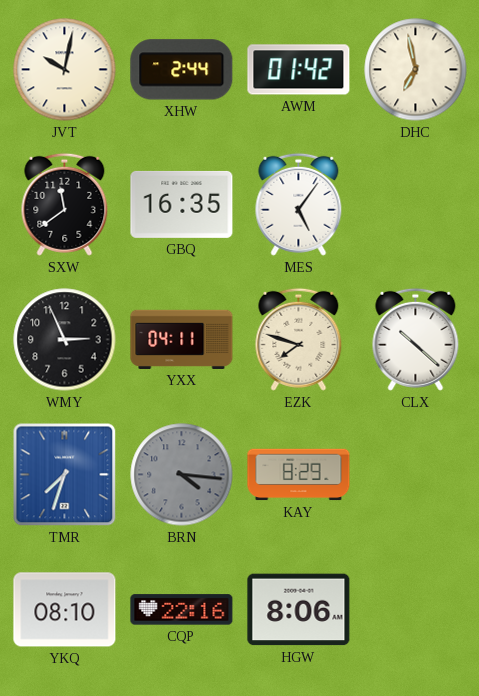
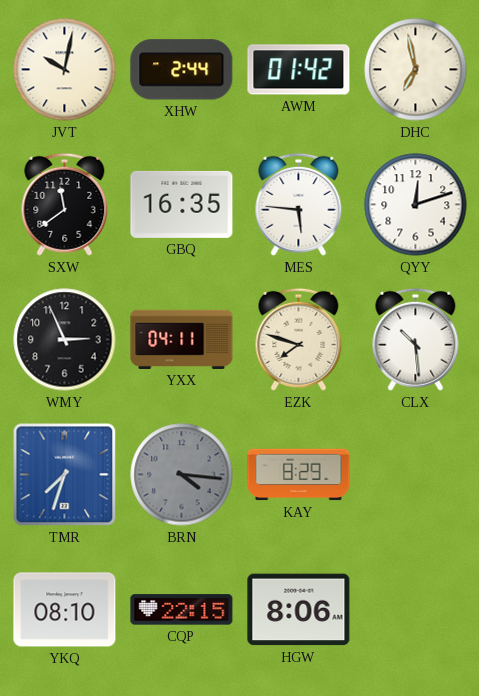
MES: 5:06 -> 5:46 (299, 204)
QYY: none -> 12:12 (416, 205)
CLX: 10:22 -> 10:29 (416, 339)
CQP: 22:16 -> 22:15 (182, 610)
